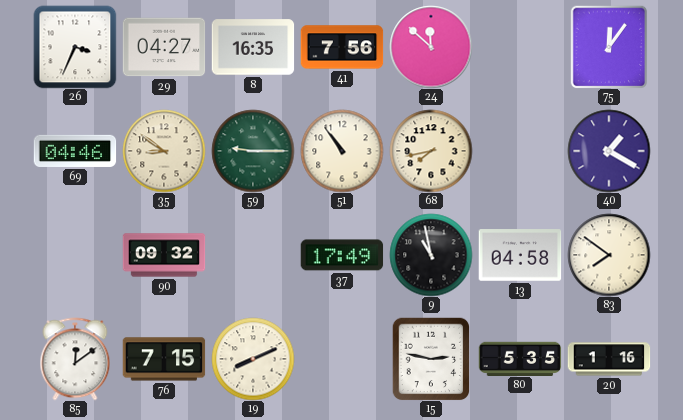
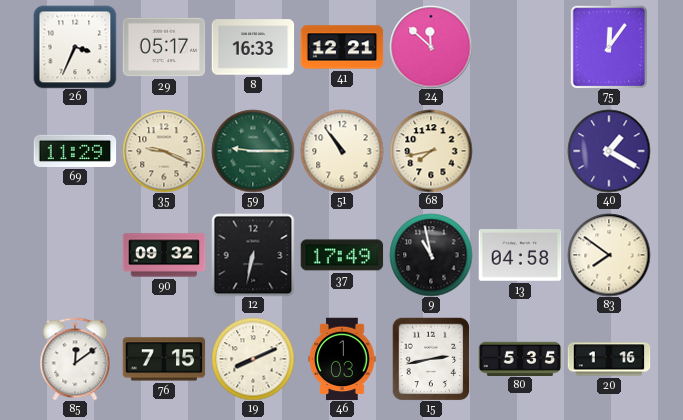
29: 04:27 -> 05:17 (164, 47)
8: 16:35 -> 16:33 (253, 47)
41: 7:56 -> 12:21 (342, 47)
69: 04:46 -> 11:29 (75, 151)
35: 8:51 -> 9:19 (164, 151)
12: none -> 6:32 (253, 255)
46: none -> 1:03 (342, 359)
15: 2:47 -> 2:43 (431, 359)
